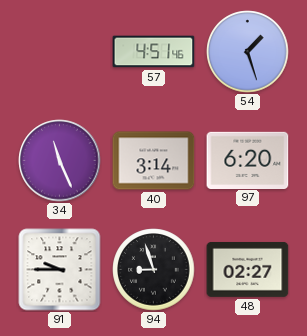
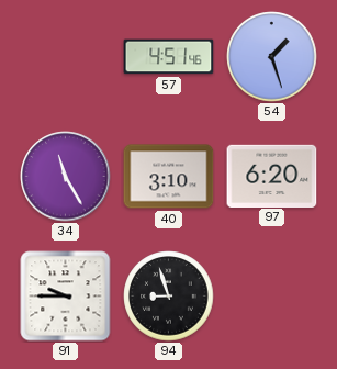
34: 11:26 -> 11:25 (66, 177)
40: 3:14 -> 3:10 (169, 177)
48: 02:27 -> none (248, 269)
